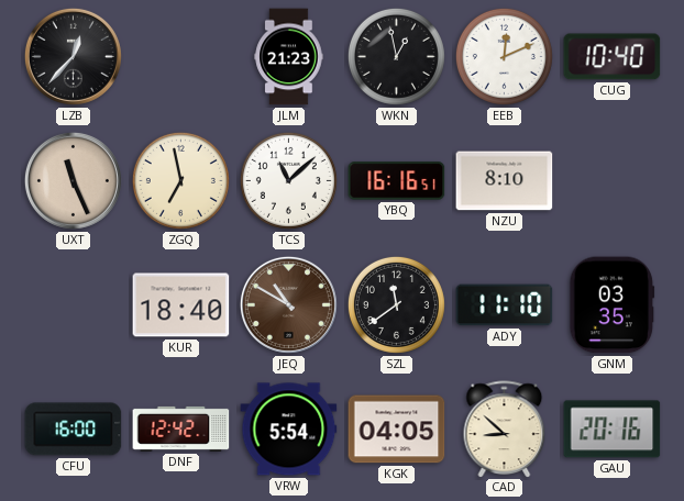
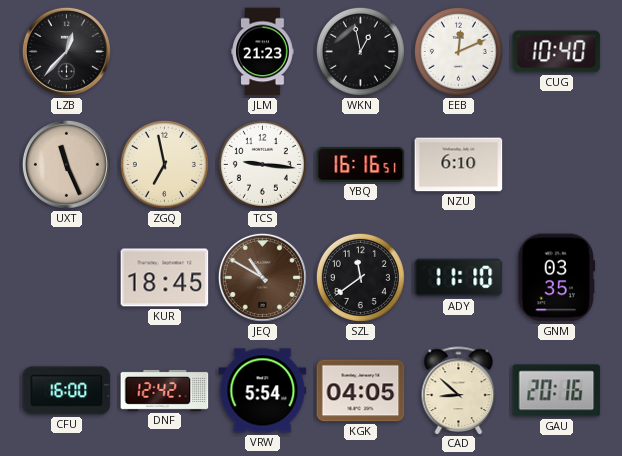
TCS: 11:08 -> 9:16 (262, 164)
NZU: 8:10 -> 6:10 (459, 165)
KUR: 18:40 -> 18:45 (165, 278)
